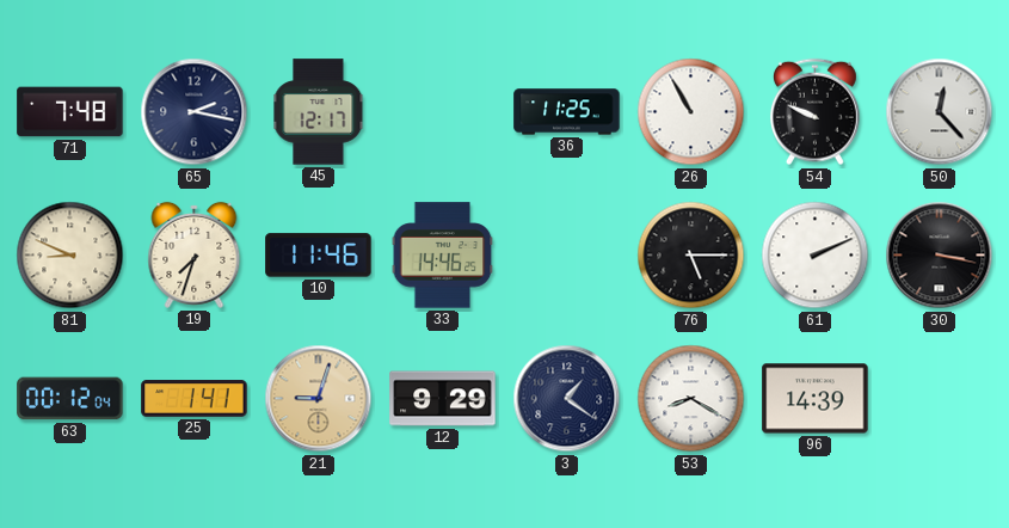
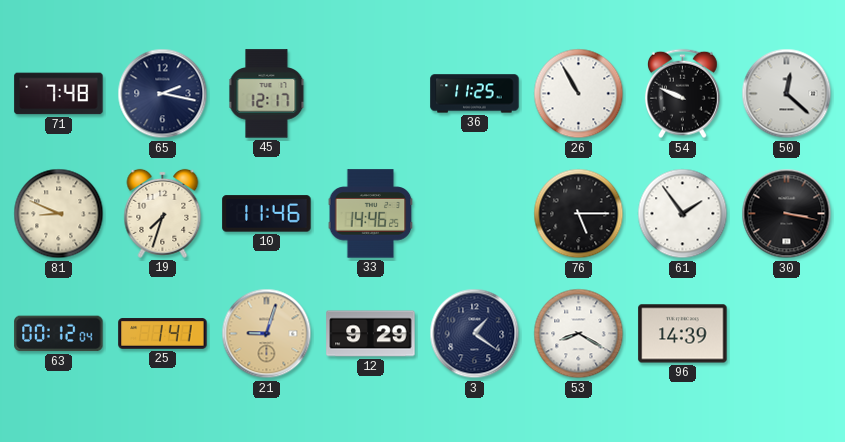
50: 12:23 -> 12:22 (787, 94)
61: 2:11 -> 1:54 (683, 214)
